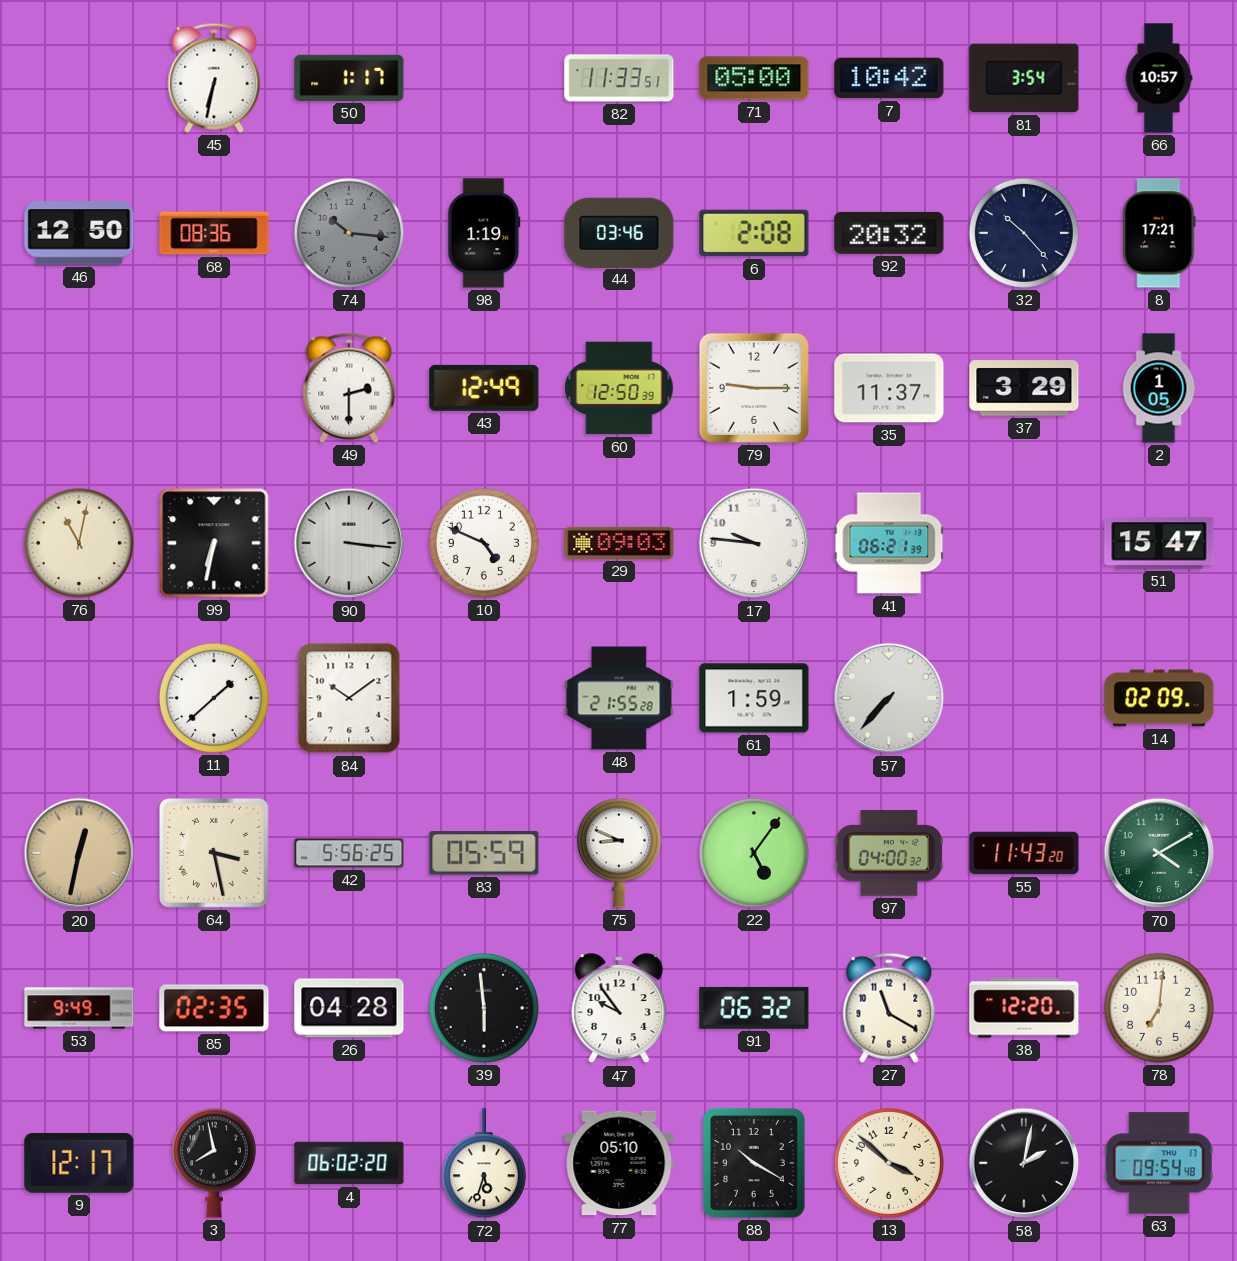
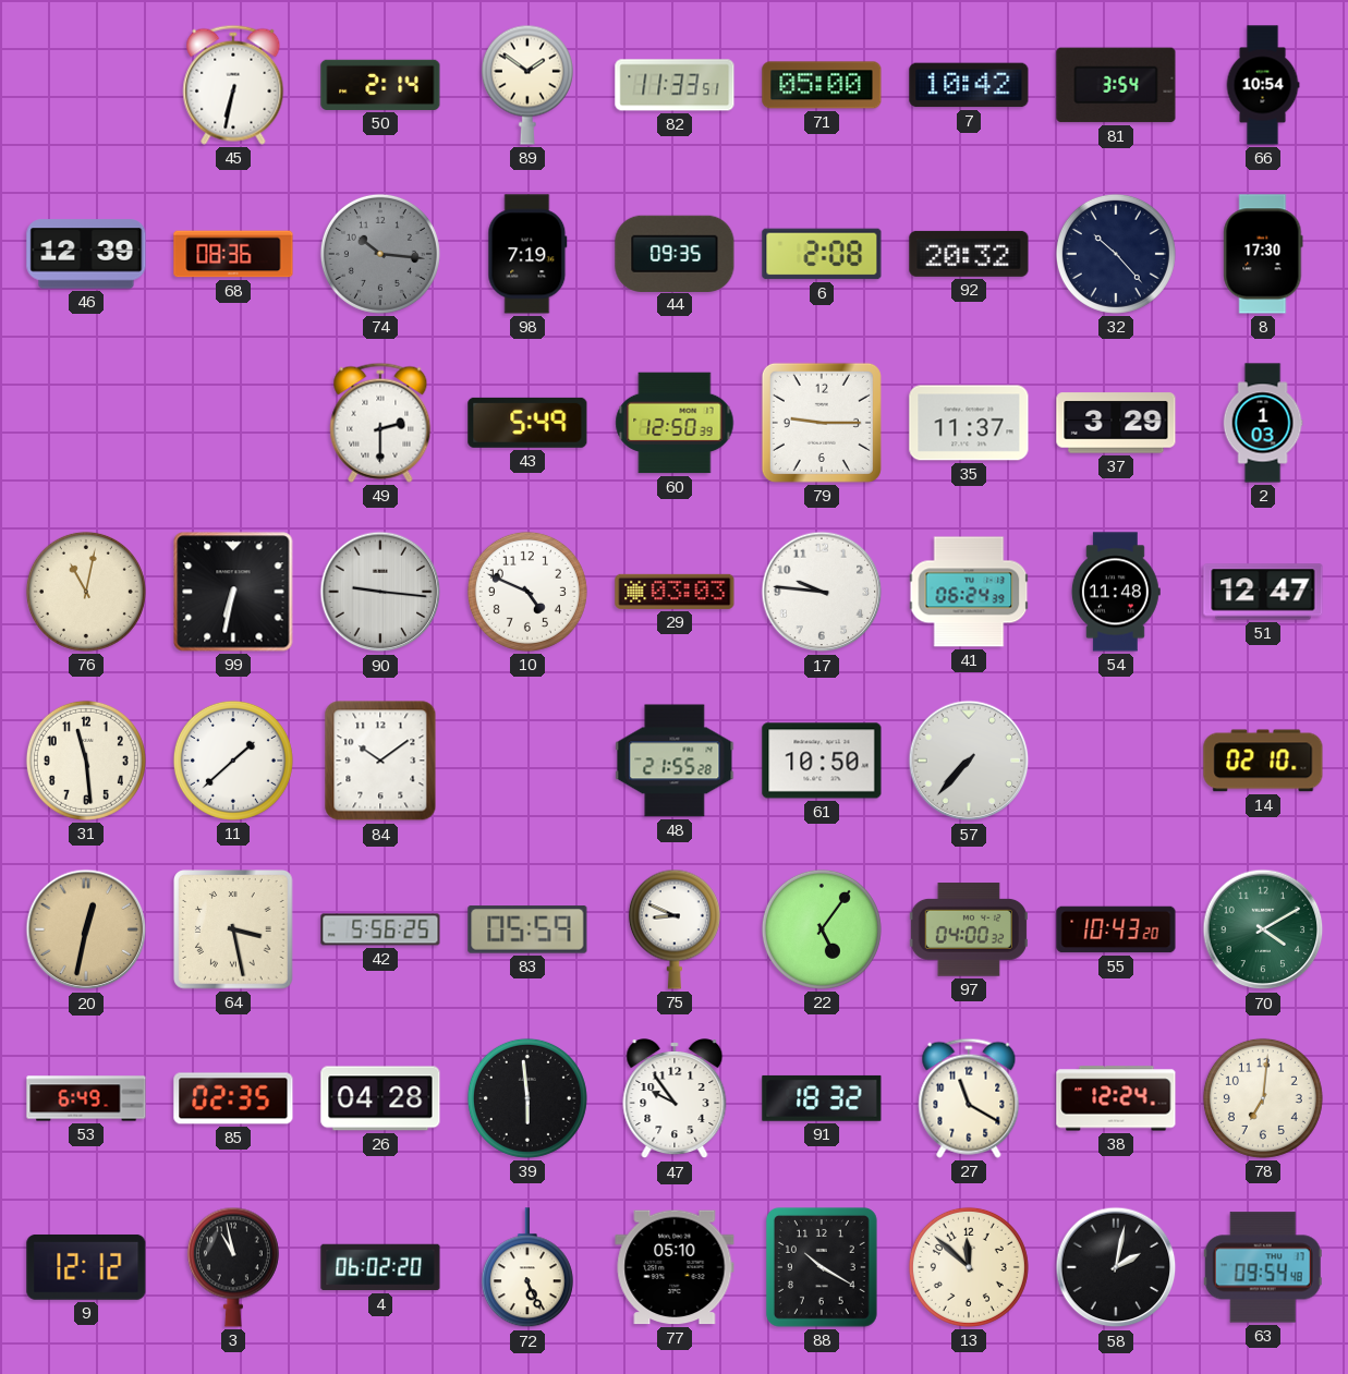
50: 1:17 -> 2:14 (380, 85)
89: none -> 1:51 (527, 85)
66: 10:57 -> 10:54 (1263, 85)
46: 12:50 -> 12:39 (86, 254)
98: 1:19 -> 7:19 (527, 254)
44: 03:46 -> 09:35 (675, 253)
8: 17:21 -> 17:30 (1263, 254)
43: 12:49 -> 5:49 (527, 423)
2: 1:05 -> 1:03 (1263, 423)
90: 3:16 -> 9:16 (380, 592)
29: 09:03 -> 03:03 (675, 592)
41: 06:21 -> 06:24 (969, 592)
54: none -> 11:48 (1116, 592)
51: 15:47 -> 12:47 (1263, 592)
31: none -> 11:29 (86, 761)
61: 1:59 -> 10:50 (822, 761)
14: 02:09 -> 02:10 (1263, 761)
55: 11:43 -> 10:43 (1116, 929)
53: 9:49 -> 6:49 (86, 1098)
91: 06:32 -> 18:32 (822, 1098)
38: 12:20 -> 12:24 (1116, 1098)
9: 12:17 -> 12:12 (86, 1267)
3: 7:58 -> 10:58 (233, 1267)
72: 5:33 -> 5:26 (527, 1268)
13: 3:52 -> 11:52 (969, 1267)
